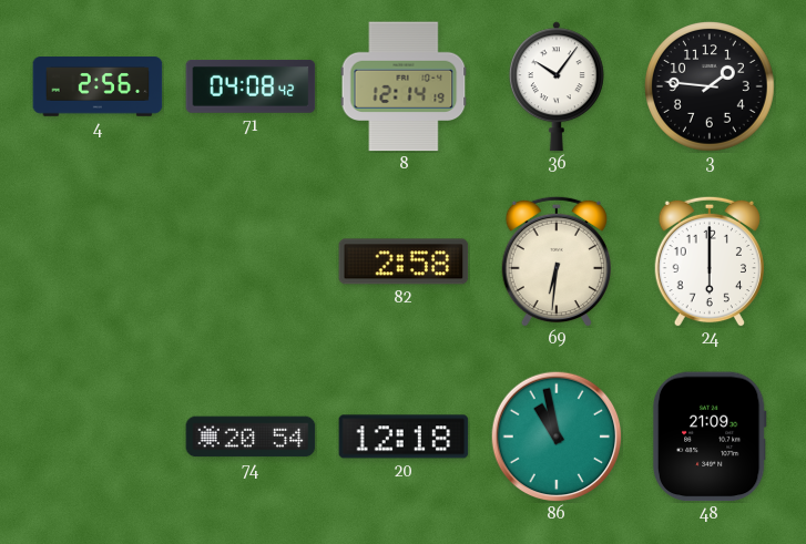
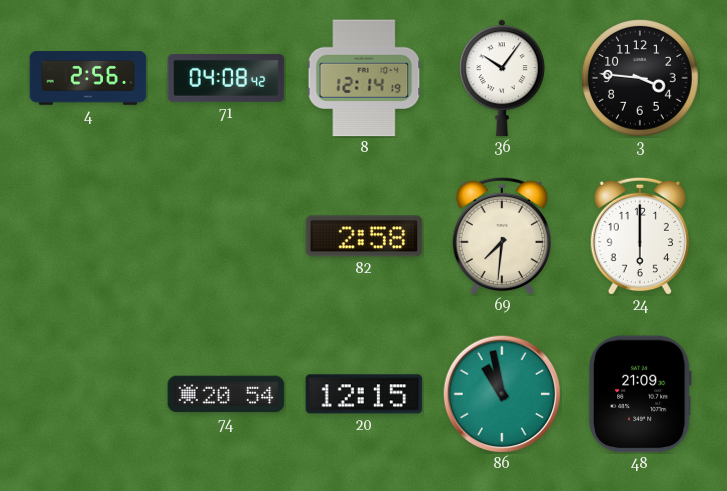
3: 1:46 -> 3:46 (641, 79)
69: 6:31 -> 7:31 (502, 236)
20: 12:18 -> 12:15 (364, 394)
